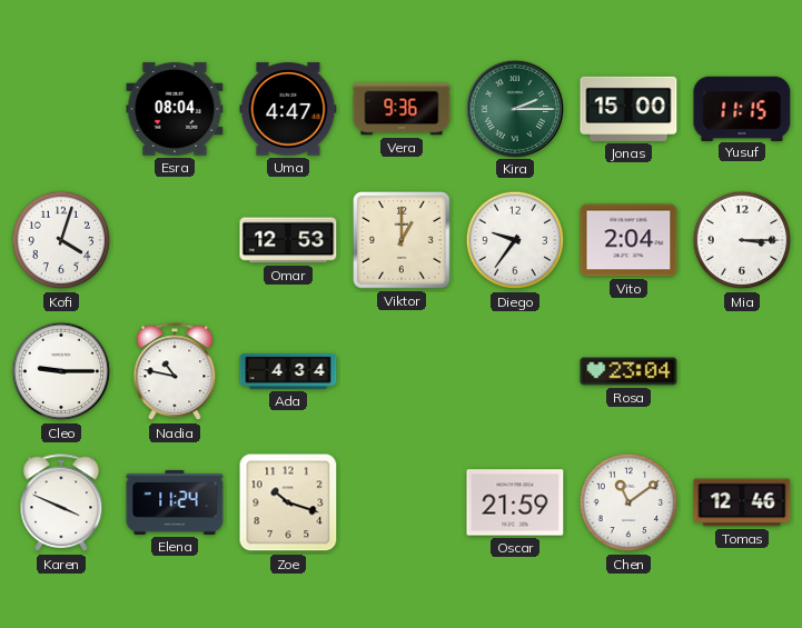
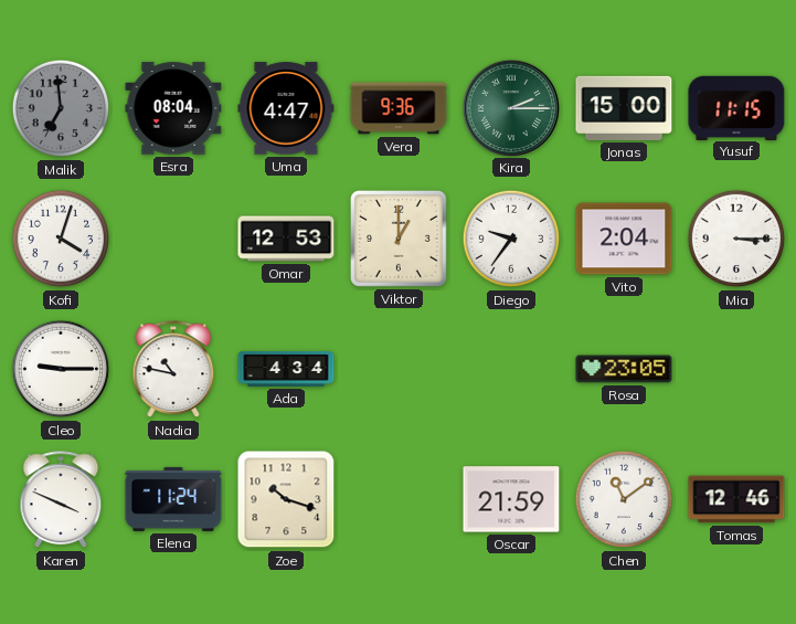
Malik: none -> 6:59 (61, 108)
Rosa: 23:04 -> 23:05 (624, 369)
